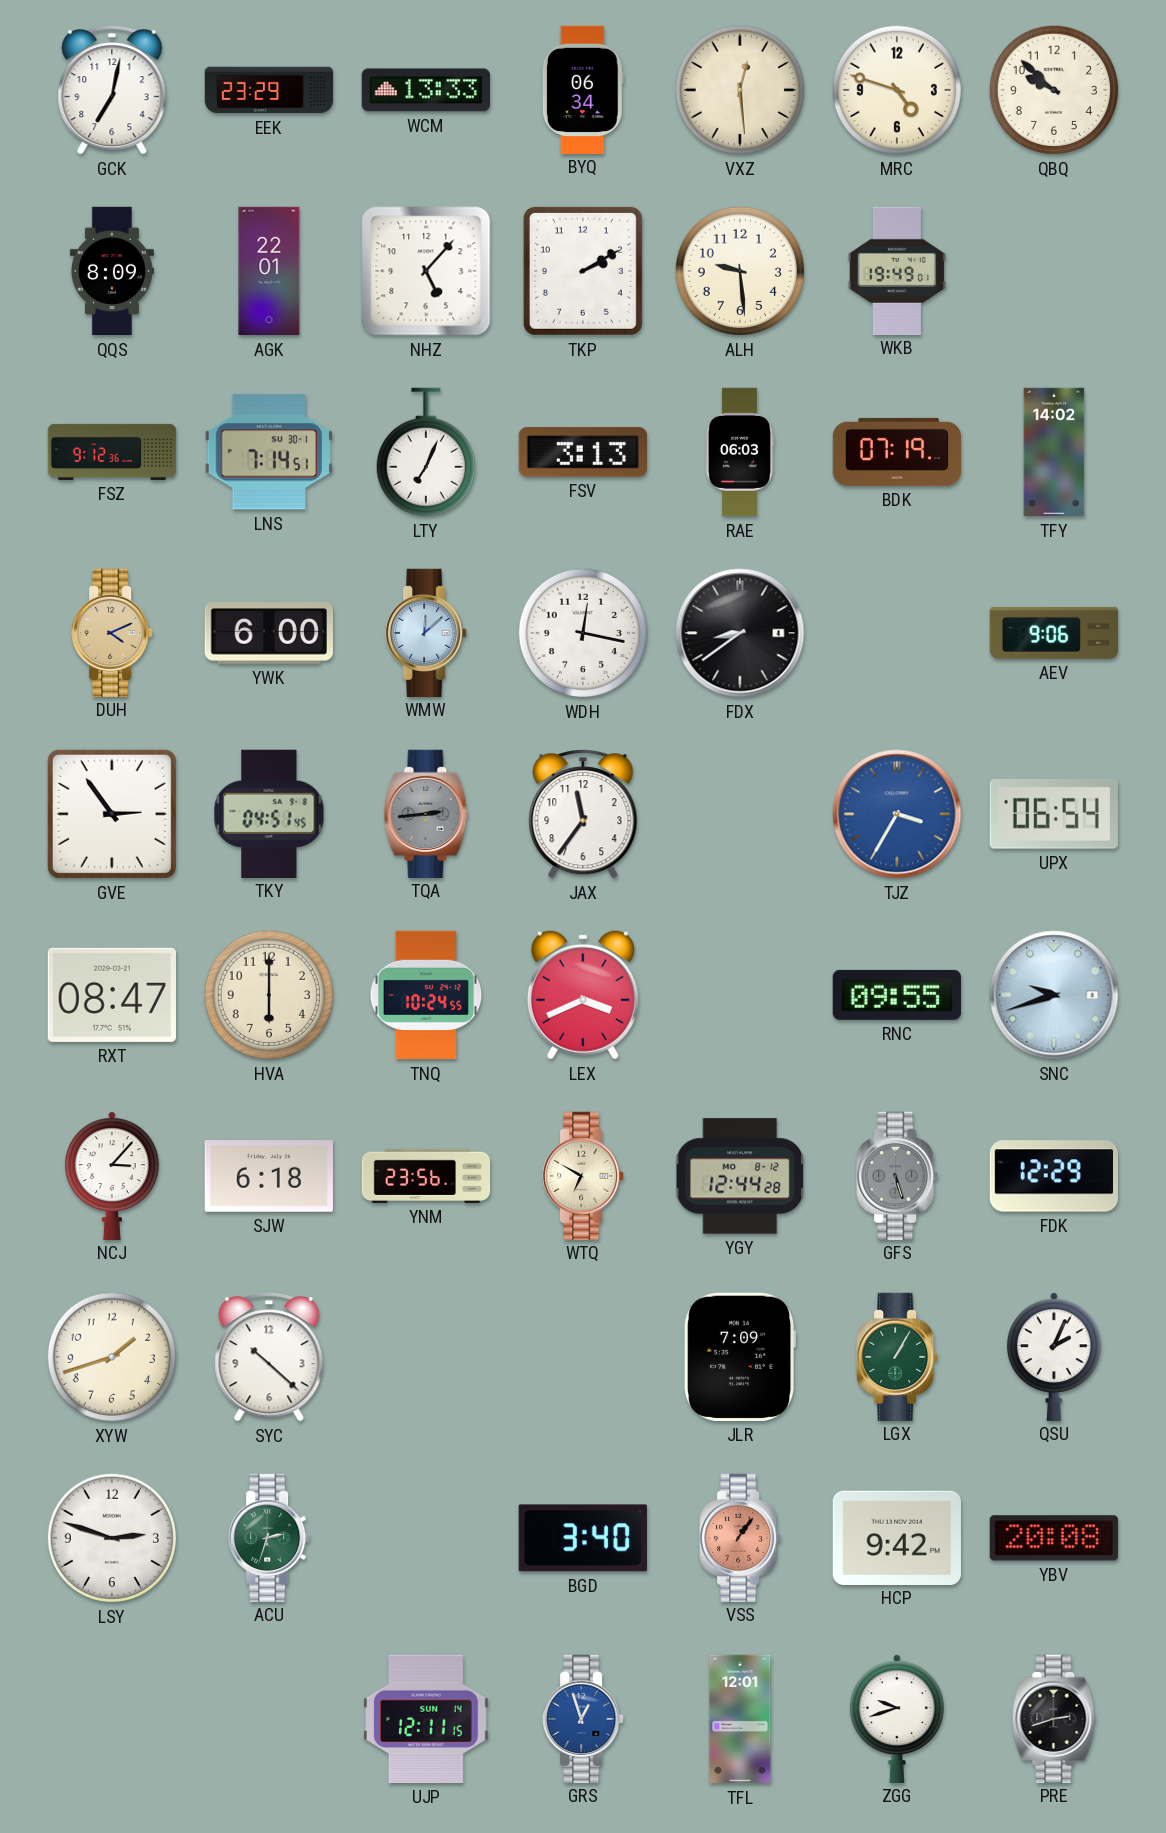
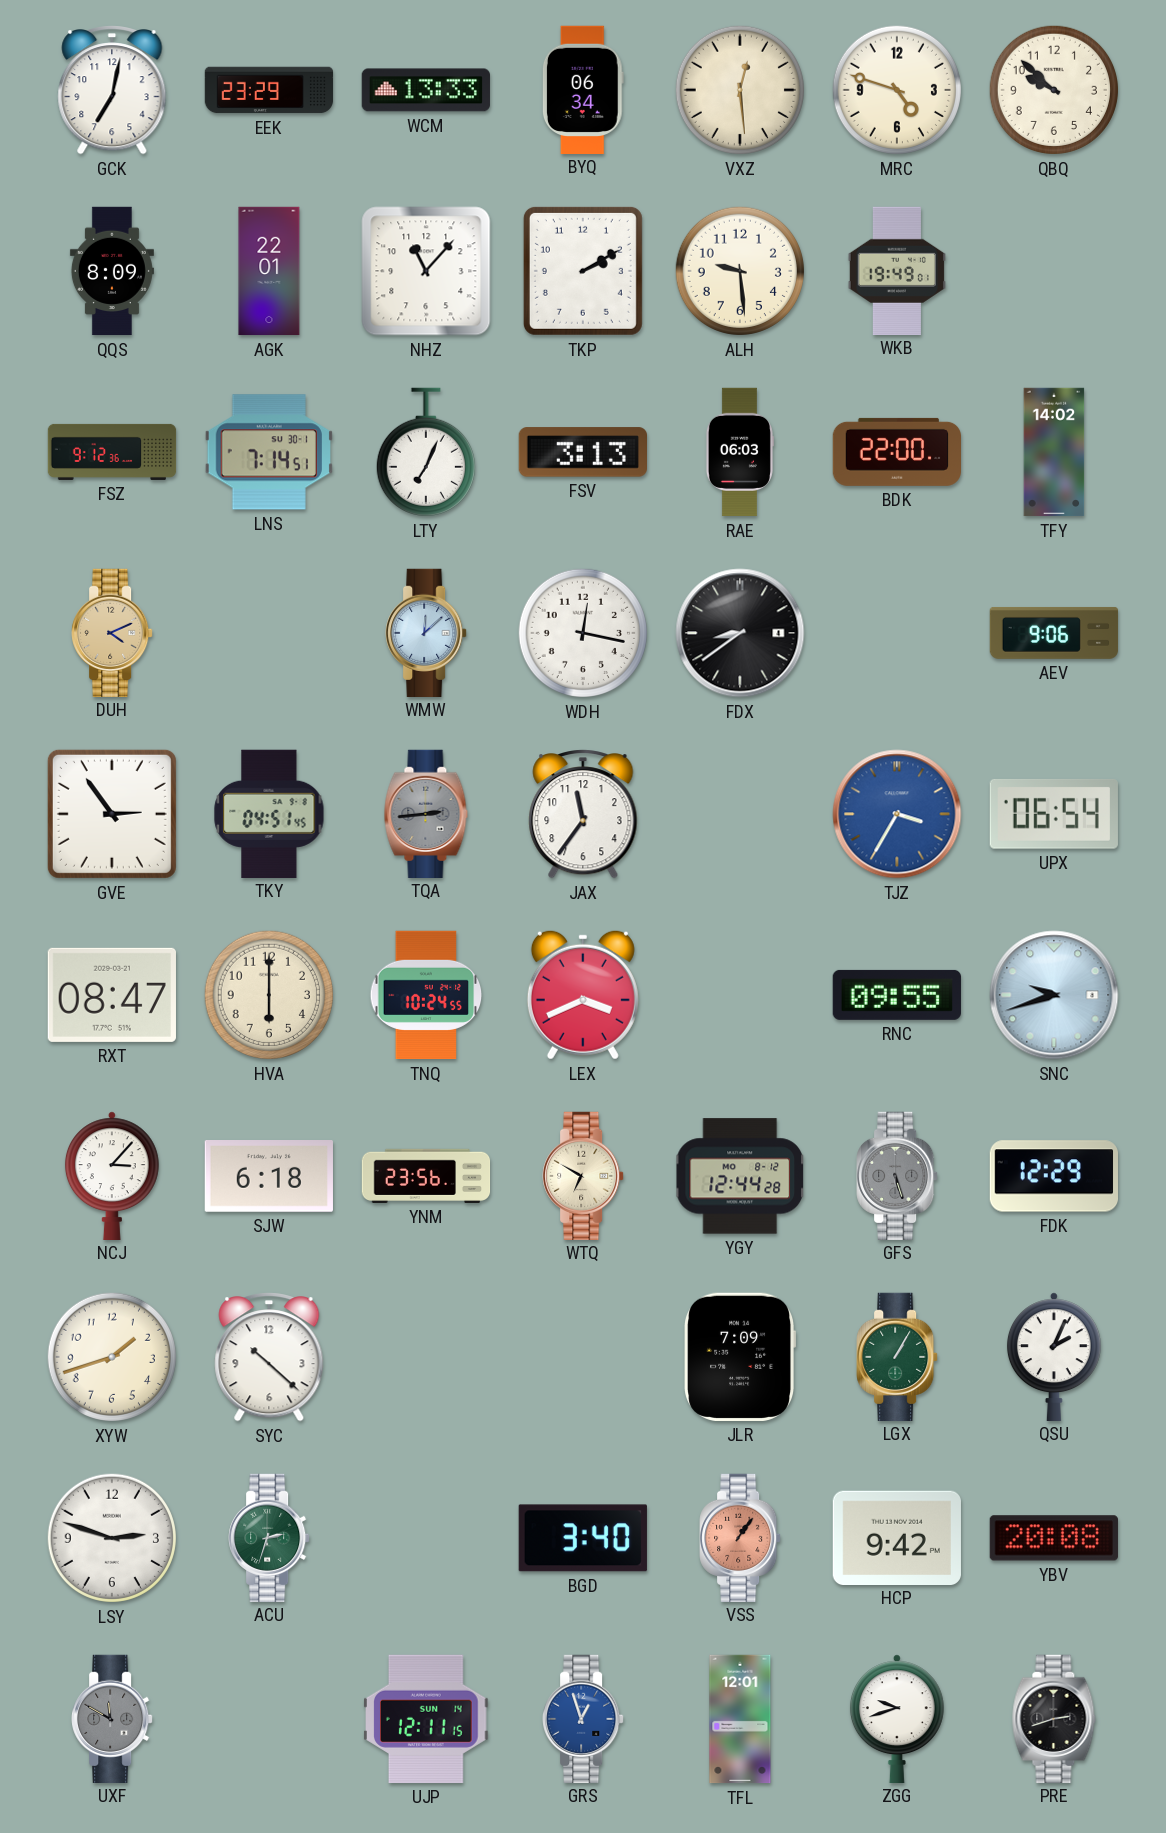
NHZ: 5:07 -> 11:07 (426, 271)
BDK: 07:19 -> 22:00 (897, 452)
YWK: 6:00 -> none (268, 634)
UXF: none -> 11:50 (112, 1718)
